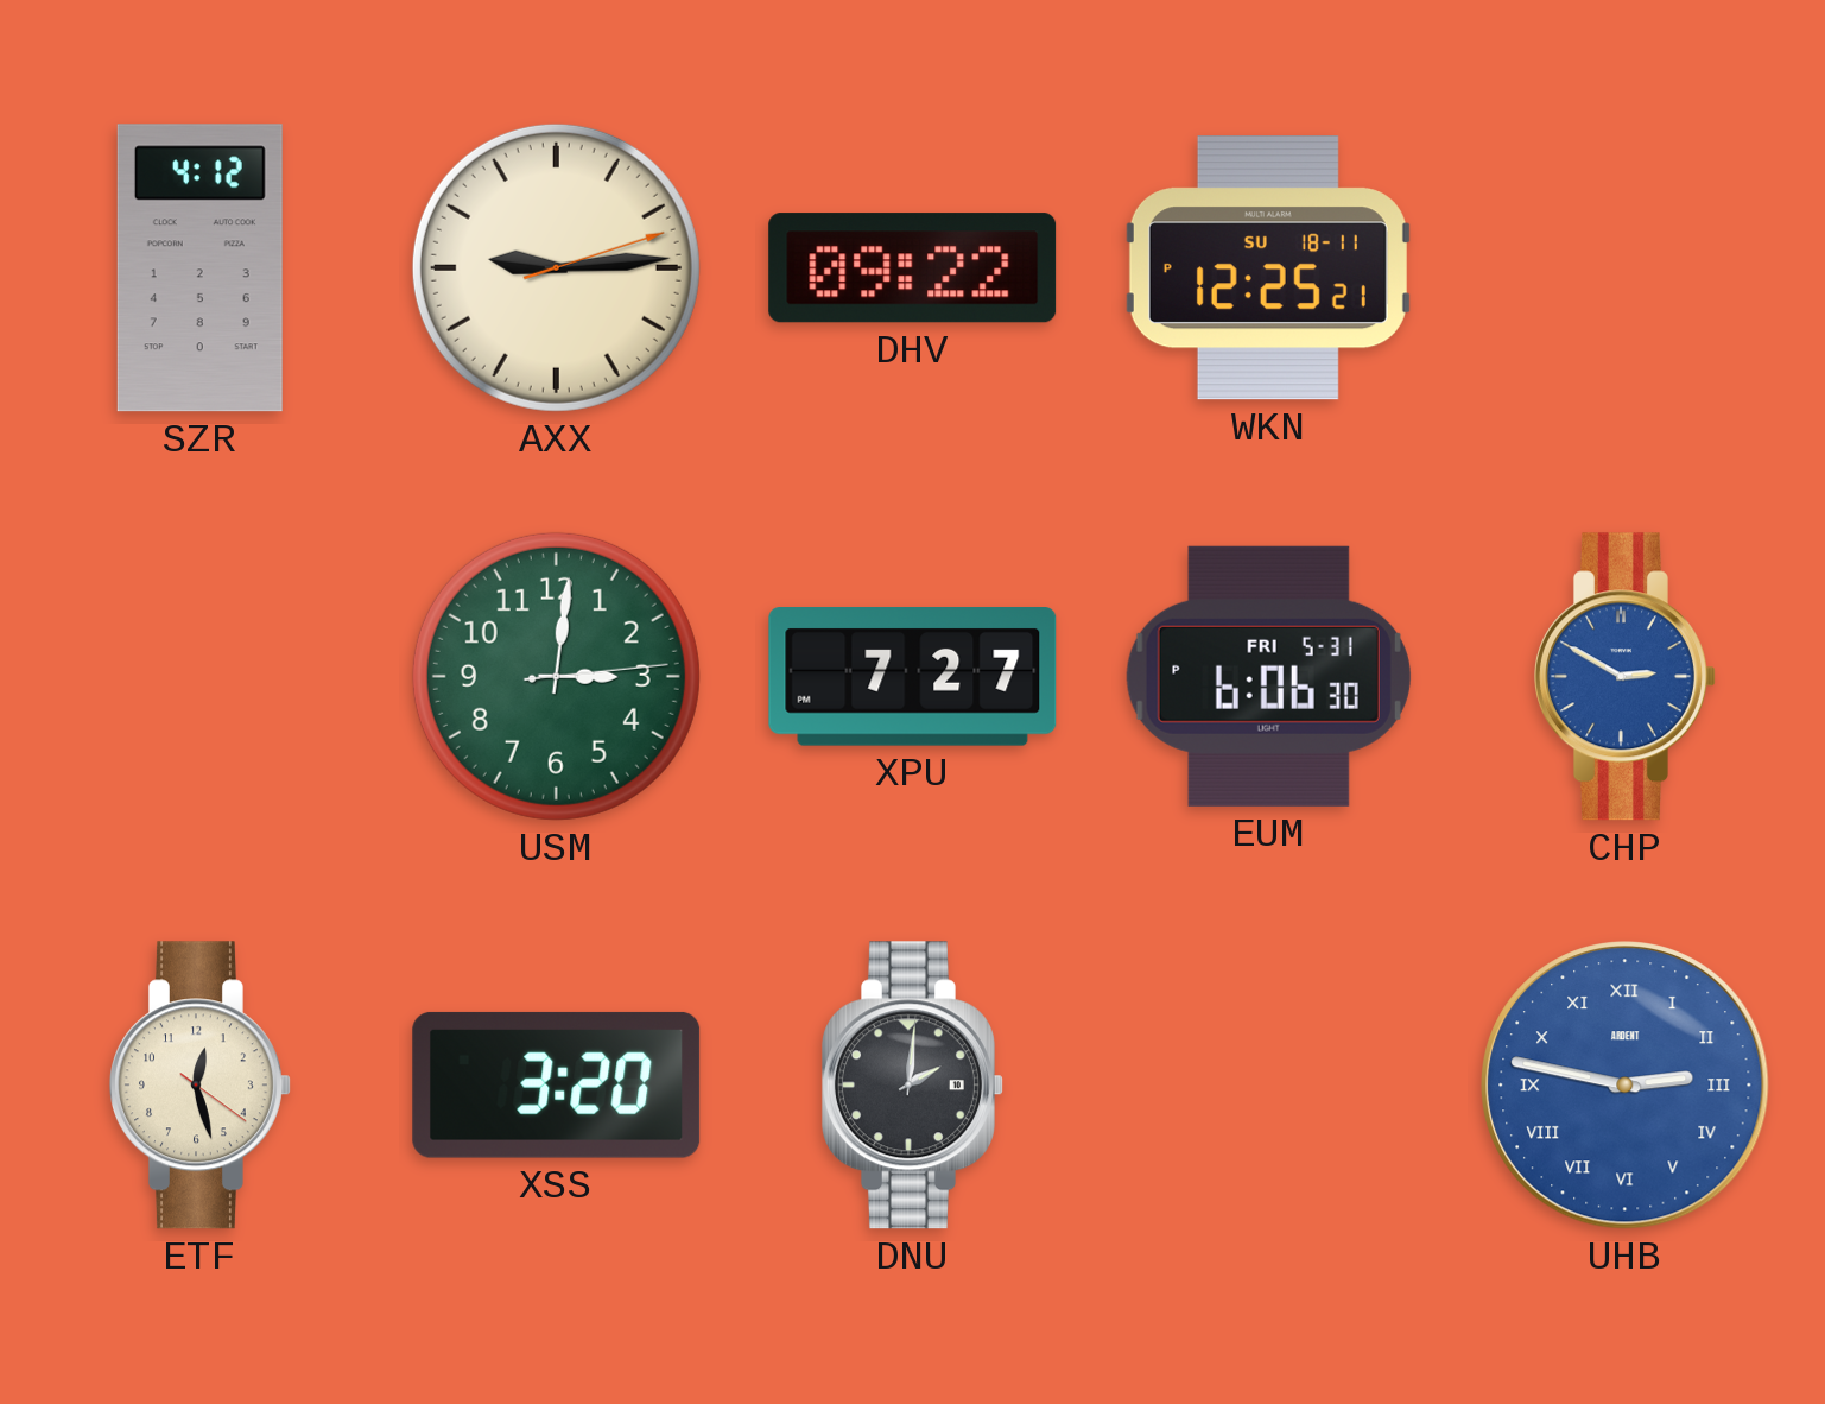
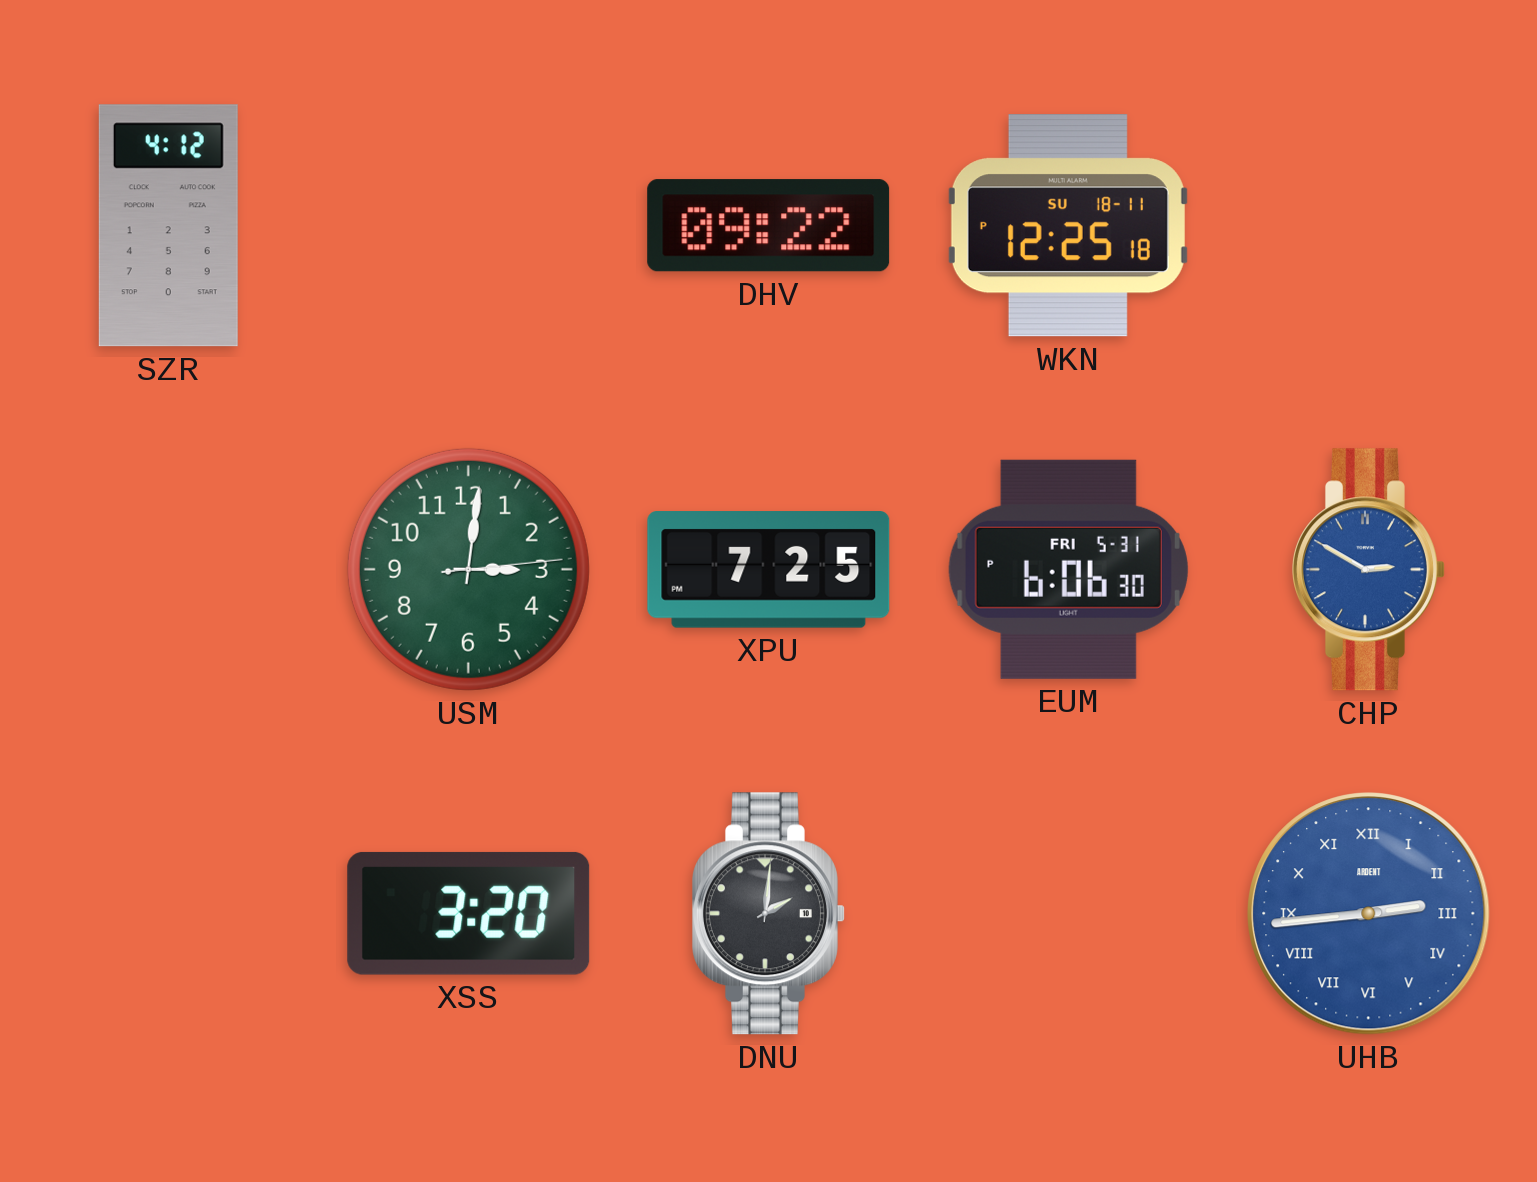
AXX: 9:14 -> none (556, 267)
WKN: 12:25:21 PM -> 12:25:18 PM (1068, 226)
XPU: 7:27 -> 7:25 (769, 570)
ETF: 12:27 -> none (201, 1086)
UHB: 2:47 -> 2:44 (1369, 914)
